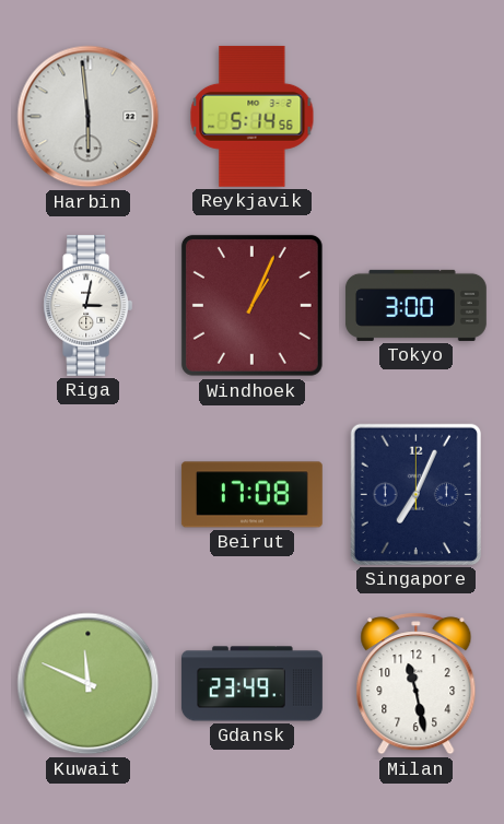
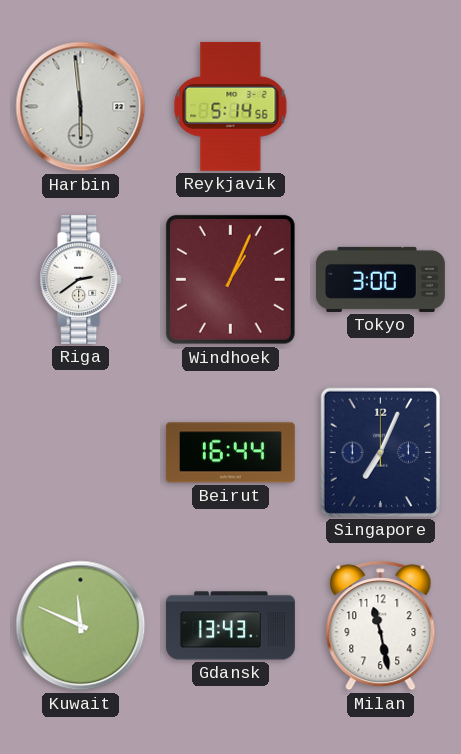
Riga: 3:02 -> 2:39 (81, 279)
Beirut: 17:08 -> 16:44 (230, 453)
Gdansk: 23:49 -> 13:43 (230, 626)
